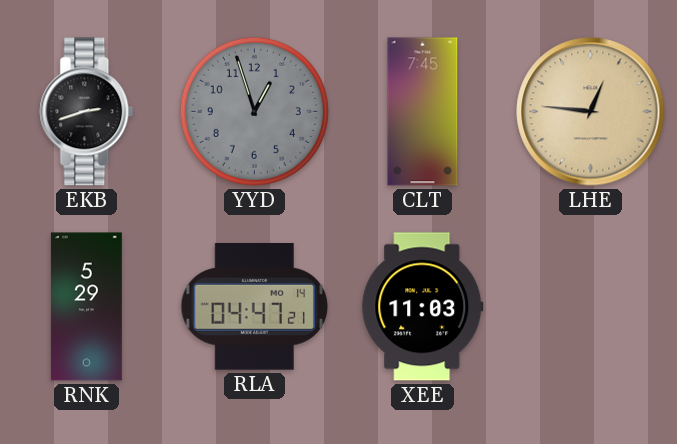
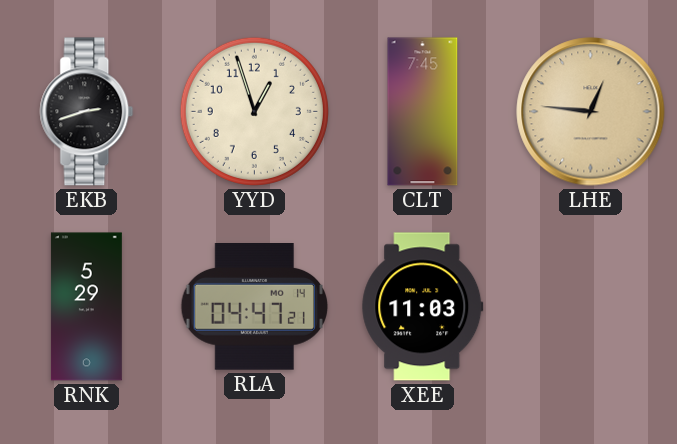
YYD dial: grey -> cream (254, 111)
